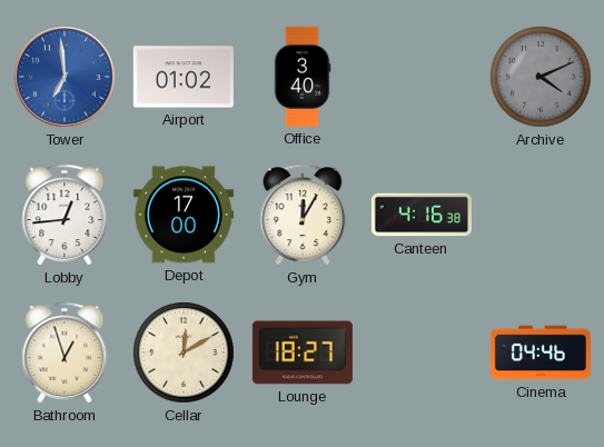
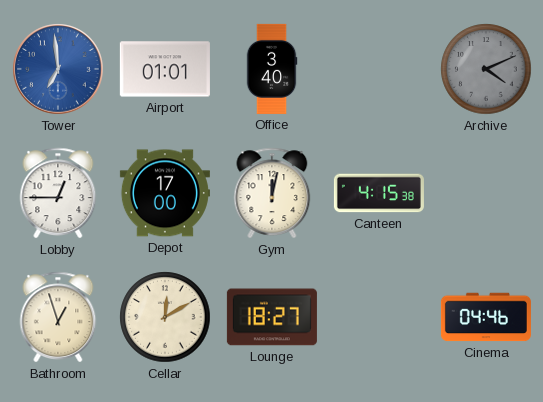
Airport: 01:02 -> 01:01 (165, 69)
Lobby: 12:44 -> 12:45 (58, 193)
Gym: 12:05 -> 12:02 (272, 193)
Canteen: 4:16 -> 4:15 (379, 193)
